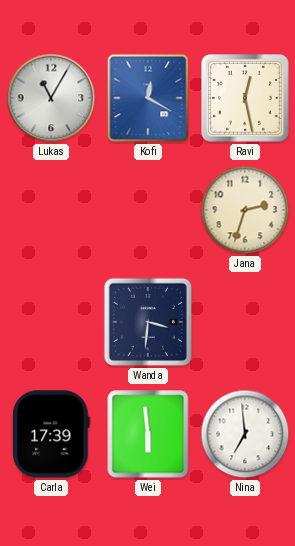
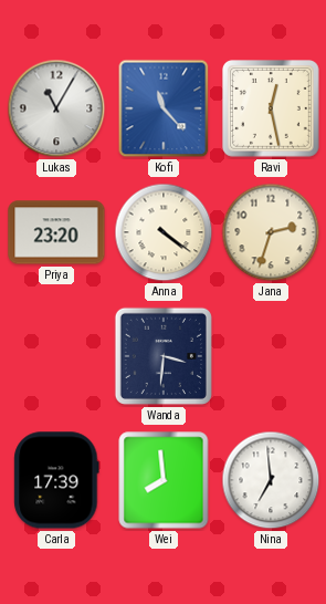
Kofi: 12:20 -> 11:23 (164, 108)
Priya: none -> 23:20 (56, 232)
Anna: none -> 4:21 (164, 232)
Wei: 5:59 -> 7:59 (164, 480)
